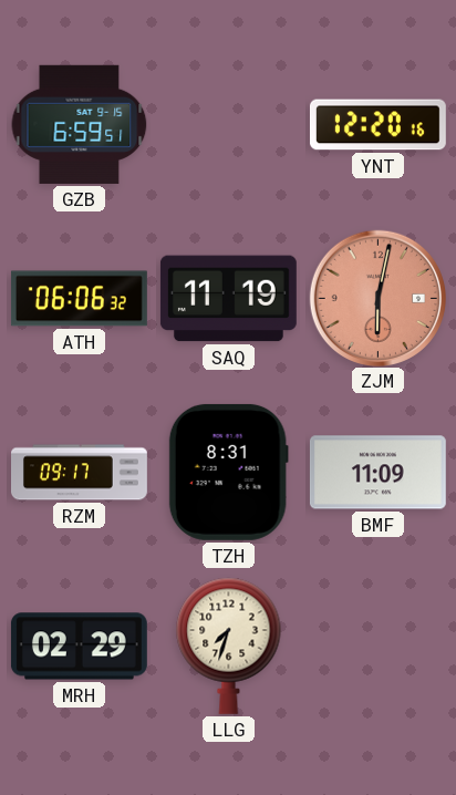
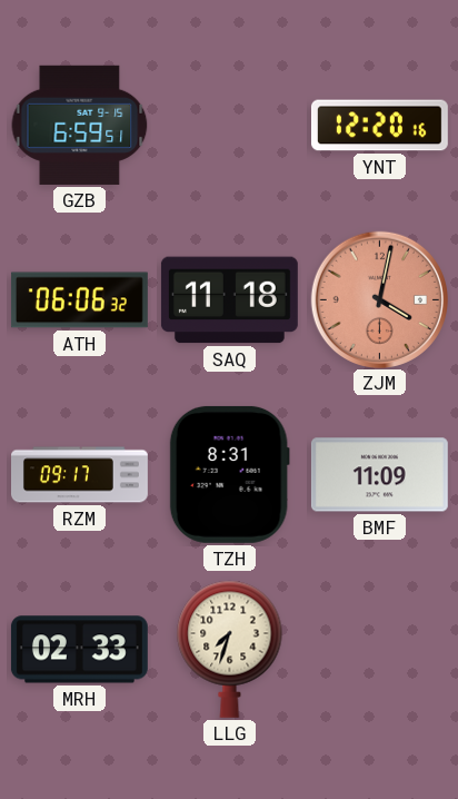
SAQ: 11:19 -> 11:18 (229, 300)
ZJM: 6:02 -> 4:02 (379, 299)
MRH: 02:29 -> 02:33 (79, 650)
